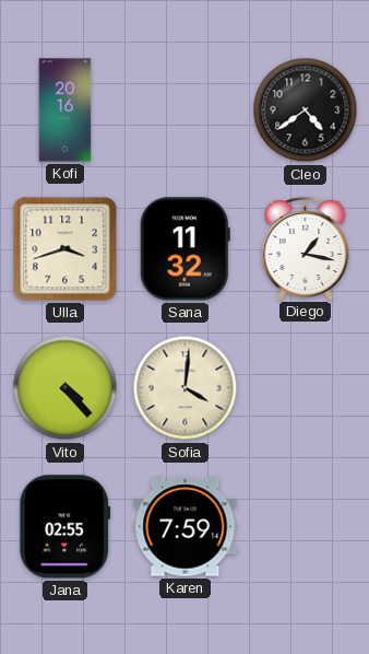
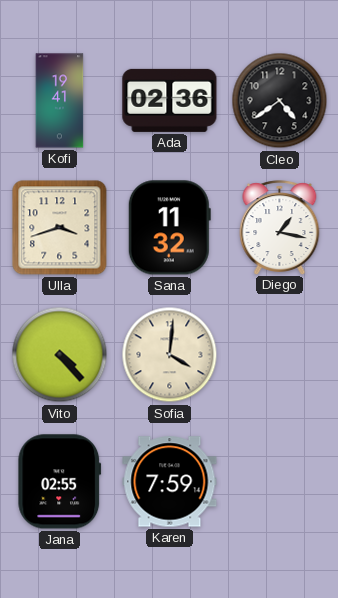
Kofi: 20:16 -> 19:41 (60, 101)
Ada: none -> 02:36 (170, 100)
